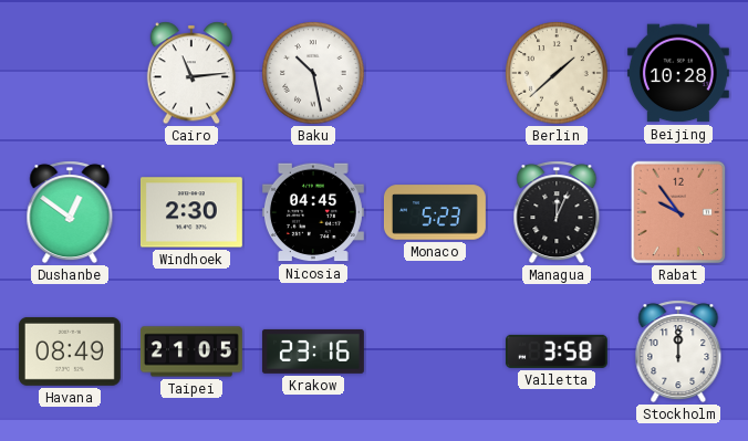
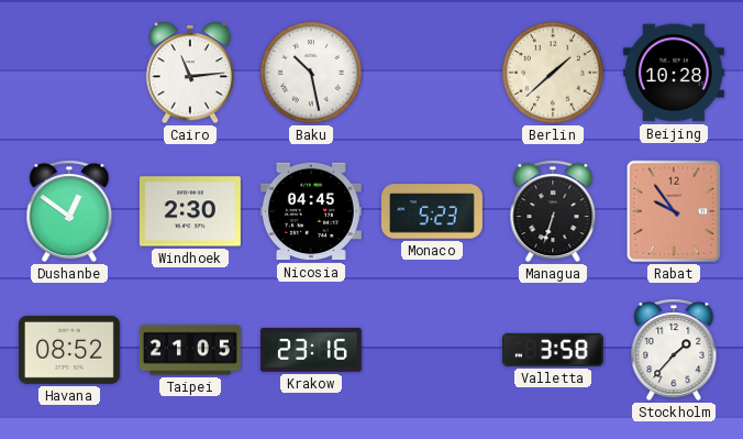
Managua: 12:04 -> 6:33 (553, 211)
Havana: 08:49 -> 08:52 (69, 350)
Stockholm: 12:00 -> 1:37 (674, 350)
